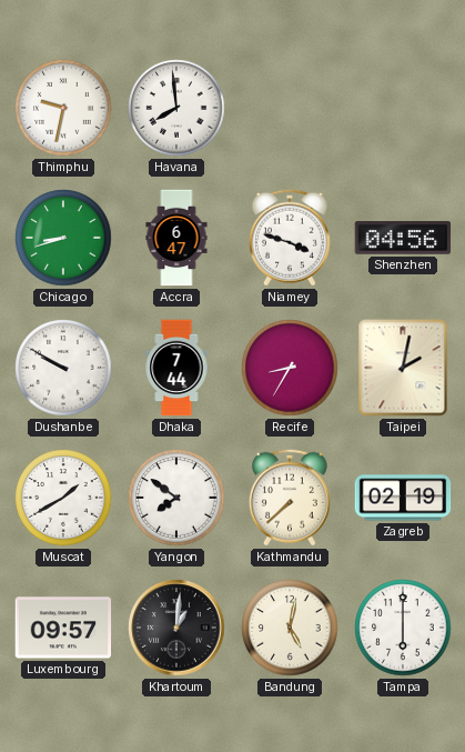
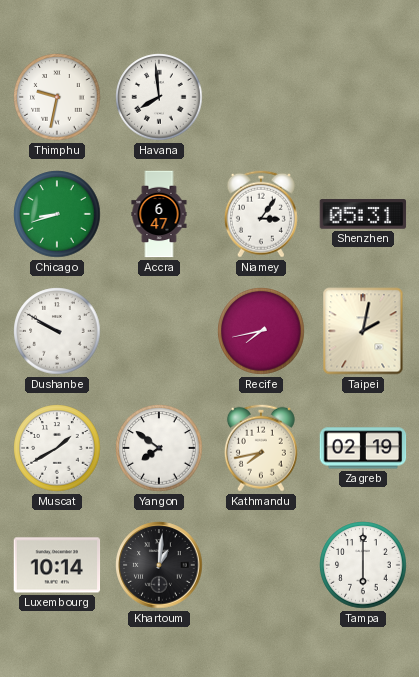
Niamey: 3:48 -> 3:06 (261, 214)
Shenzhen: 04:56 -> 05:31 (363, 214)
Dhaka: 7:44 -> none (176, 368)
Recife: 8:35 -> 7:43 (261, 331)
Kathmandu: 7:38 -> 7:43 (261, 448)
Luxembourg: 09:57 -> 10:14 (57, 565)
Bandung: 5:02 -> none (290, 628)
